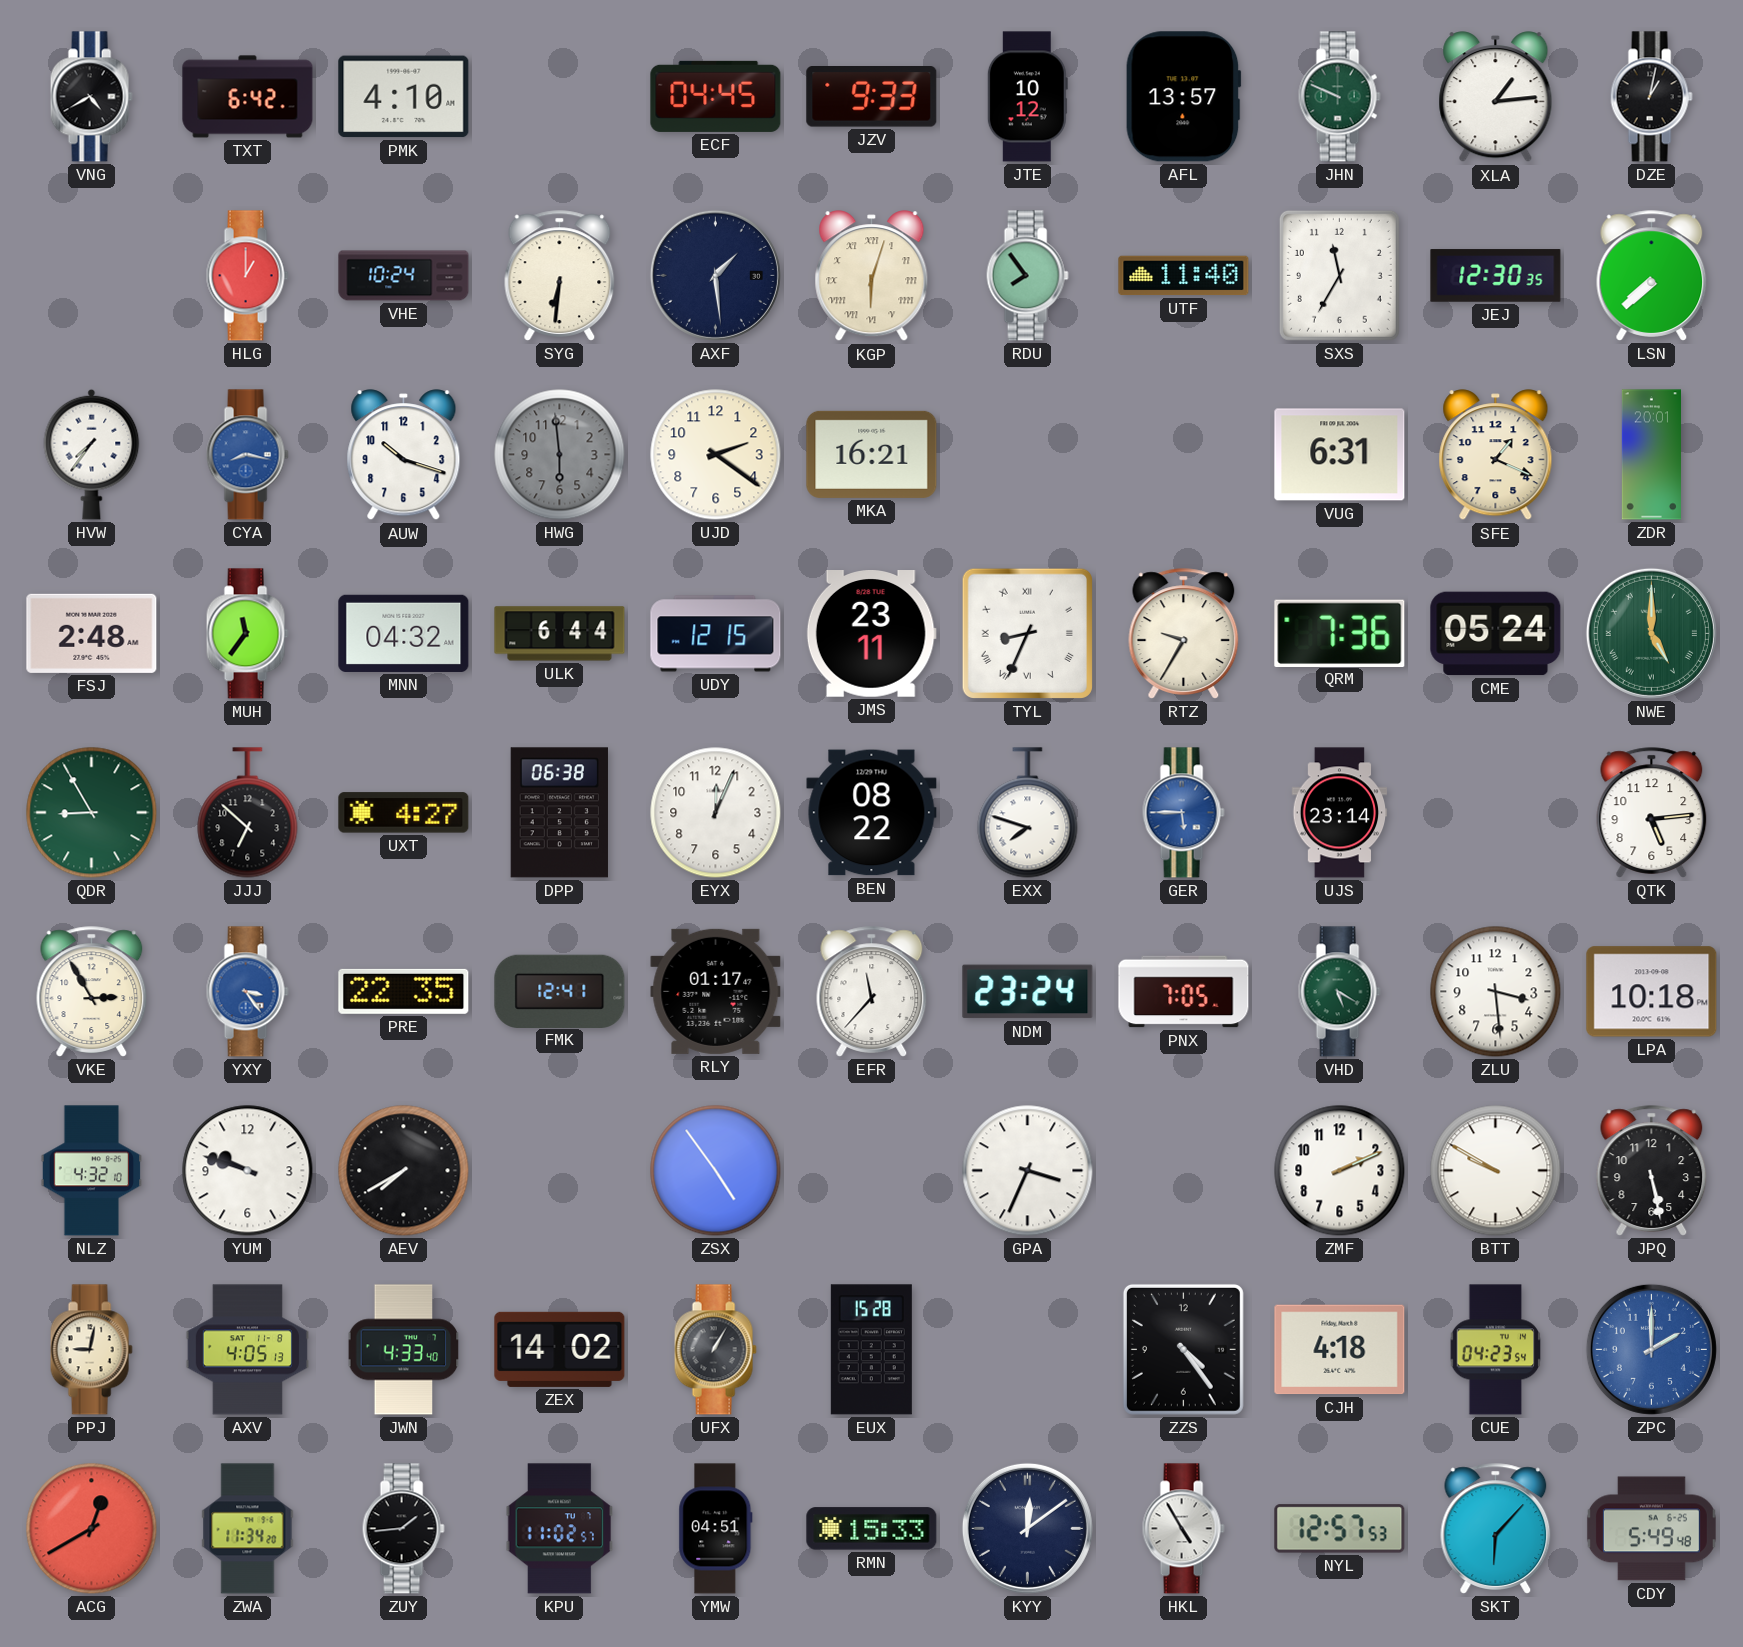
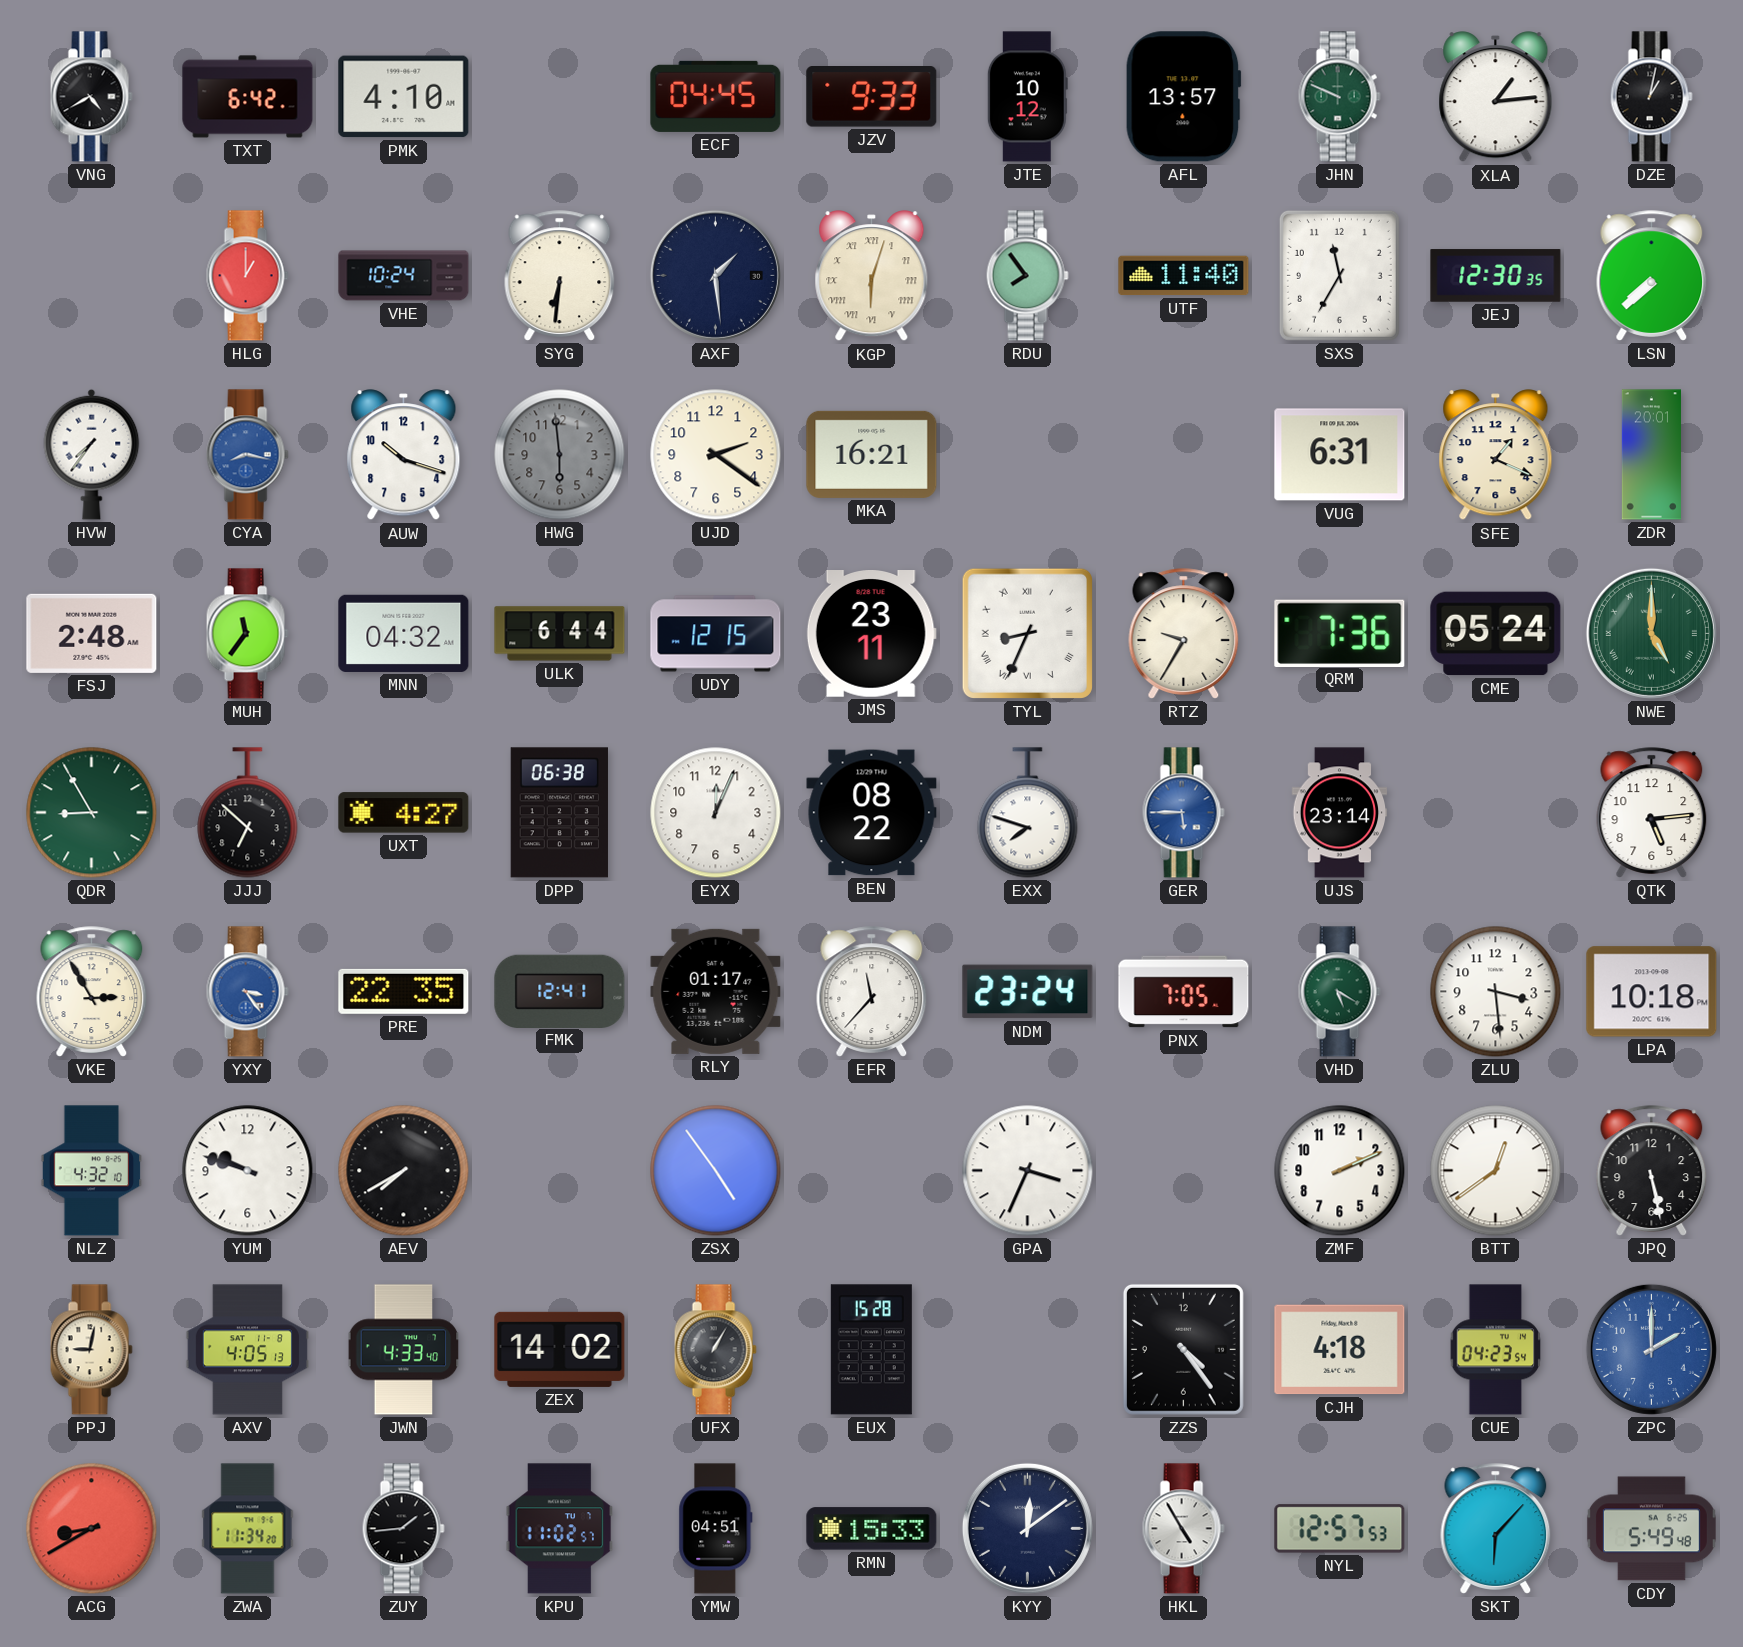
BTT: 9:50 -> 12:39 (1496, 1171)
ACG: 12:40 -> 8:40 (92, 1529)
